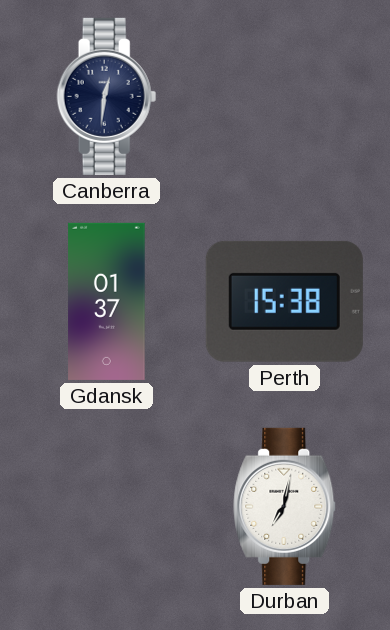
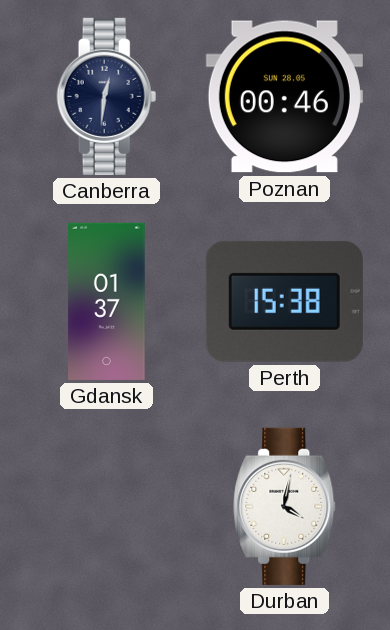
Poznan: none -> 00:46 (284, 97)
Durban: 7:02 -> 4:02 (285, 506)
